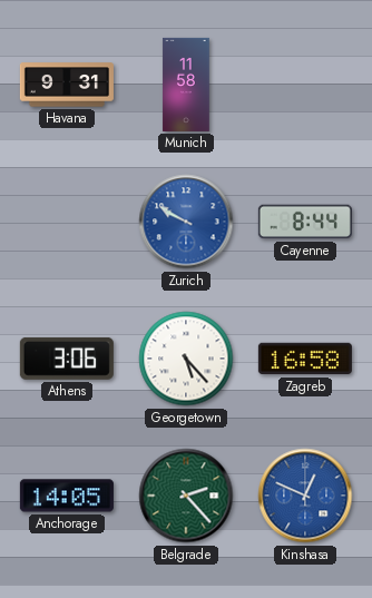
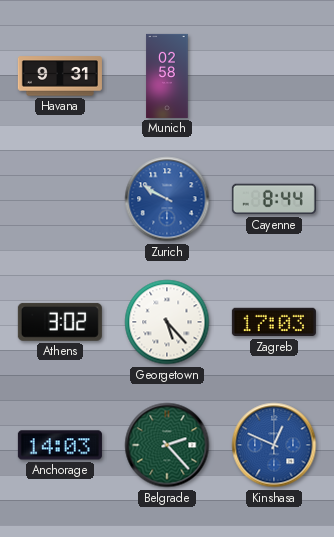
Munich: 11:58 -> 02:58 (167, 76)
Athens: 3:06 -> 3:02 (60, 322)
Zagreb: 16:58 -> 17:03 (274, 322)
Anchorage: 14:05 -> 14:03 (60, 445)
